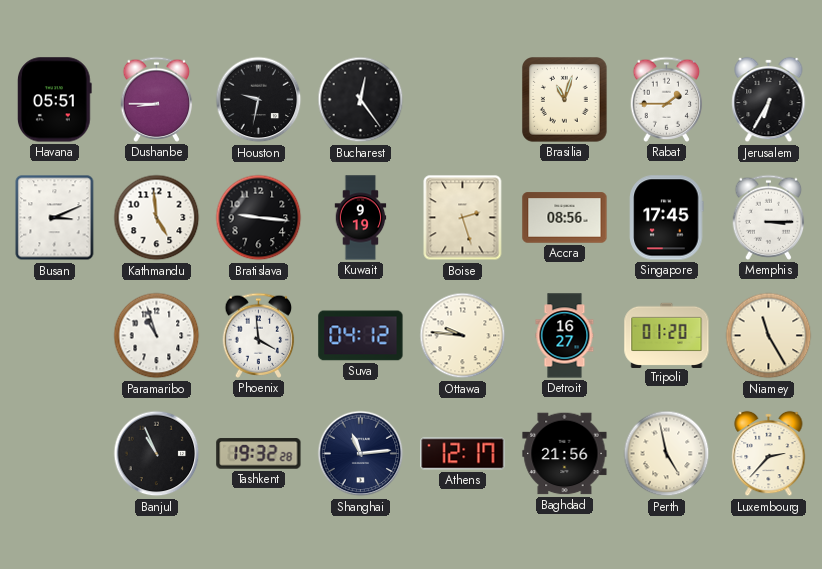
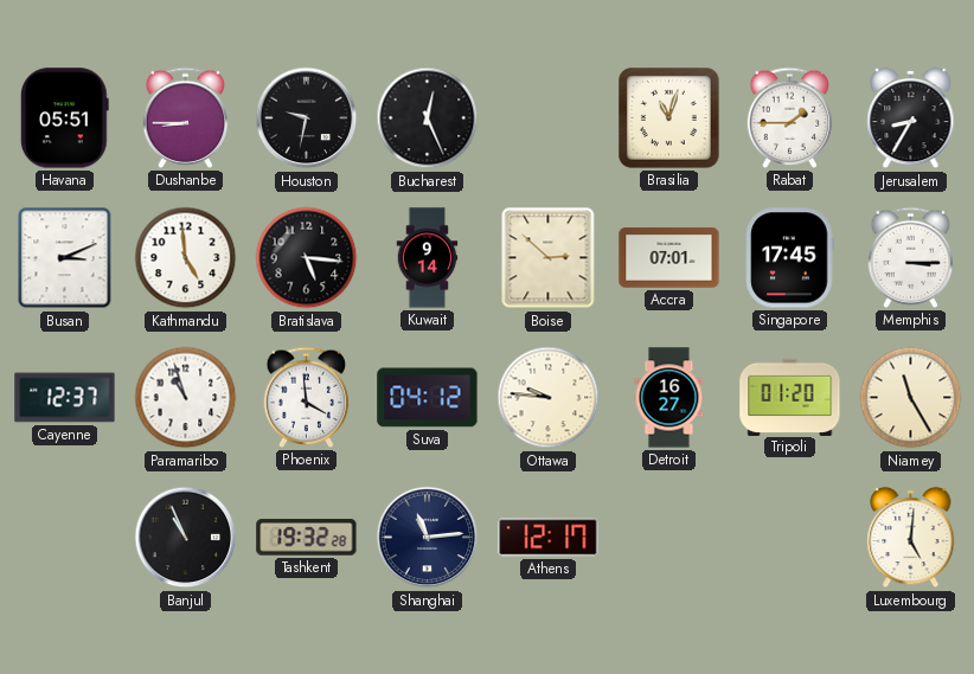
Bucharest: 12:24 -> 12:26 (428, 118)
Jerusalem: 6:35 -> 8:35 (911, 118)
Bratislava: 9:16 -> 5:16 (307, 258)
Kuwait: 9:19 -> 9:14 (428, 258)
Boise: 2:27 -> 2:52 (549, 258)
Accra: 08:56 -> 07:01 (669, 258)
Cayenne: none -> 12:37 (65, 398)
Baghdad: 21:56 -> none (565, 454)
Perth: 4:58 -> none (667, 454)
Luxembourg: 2:37 -> 5:01 (911, 538)
